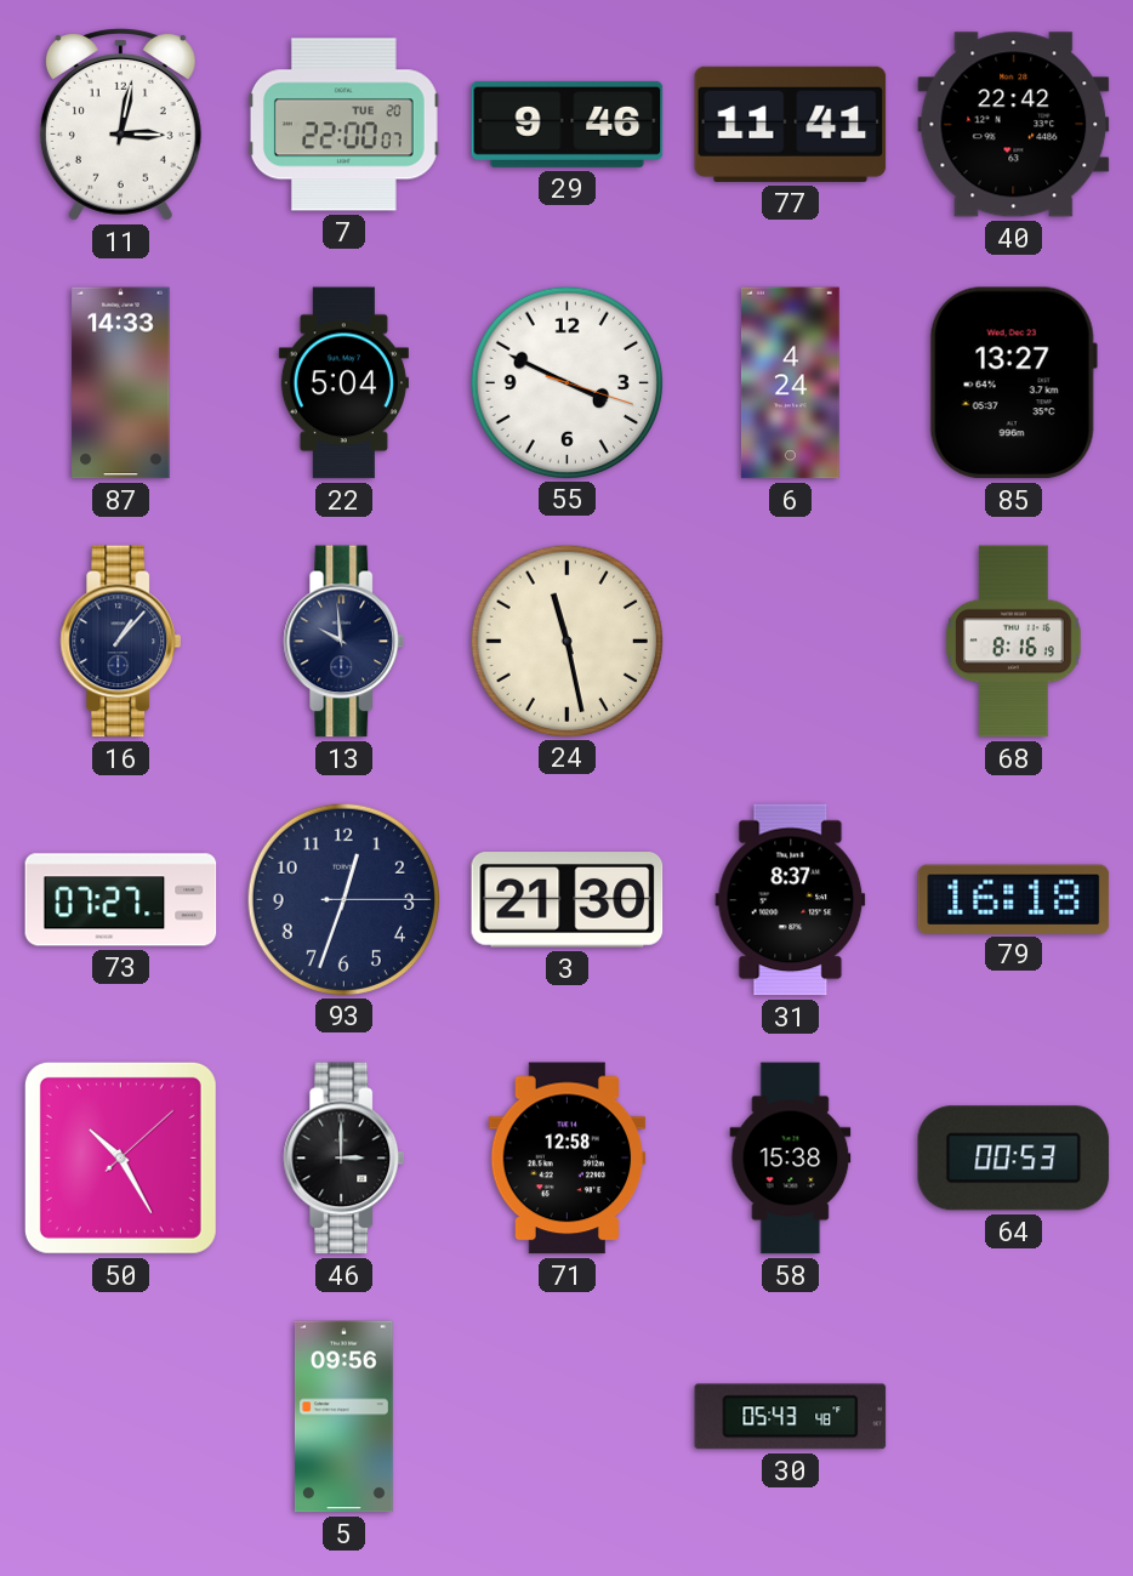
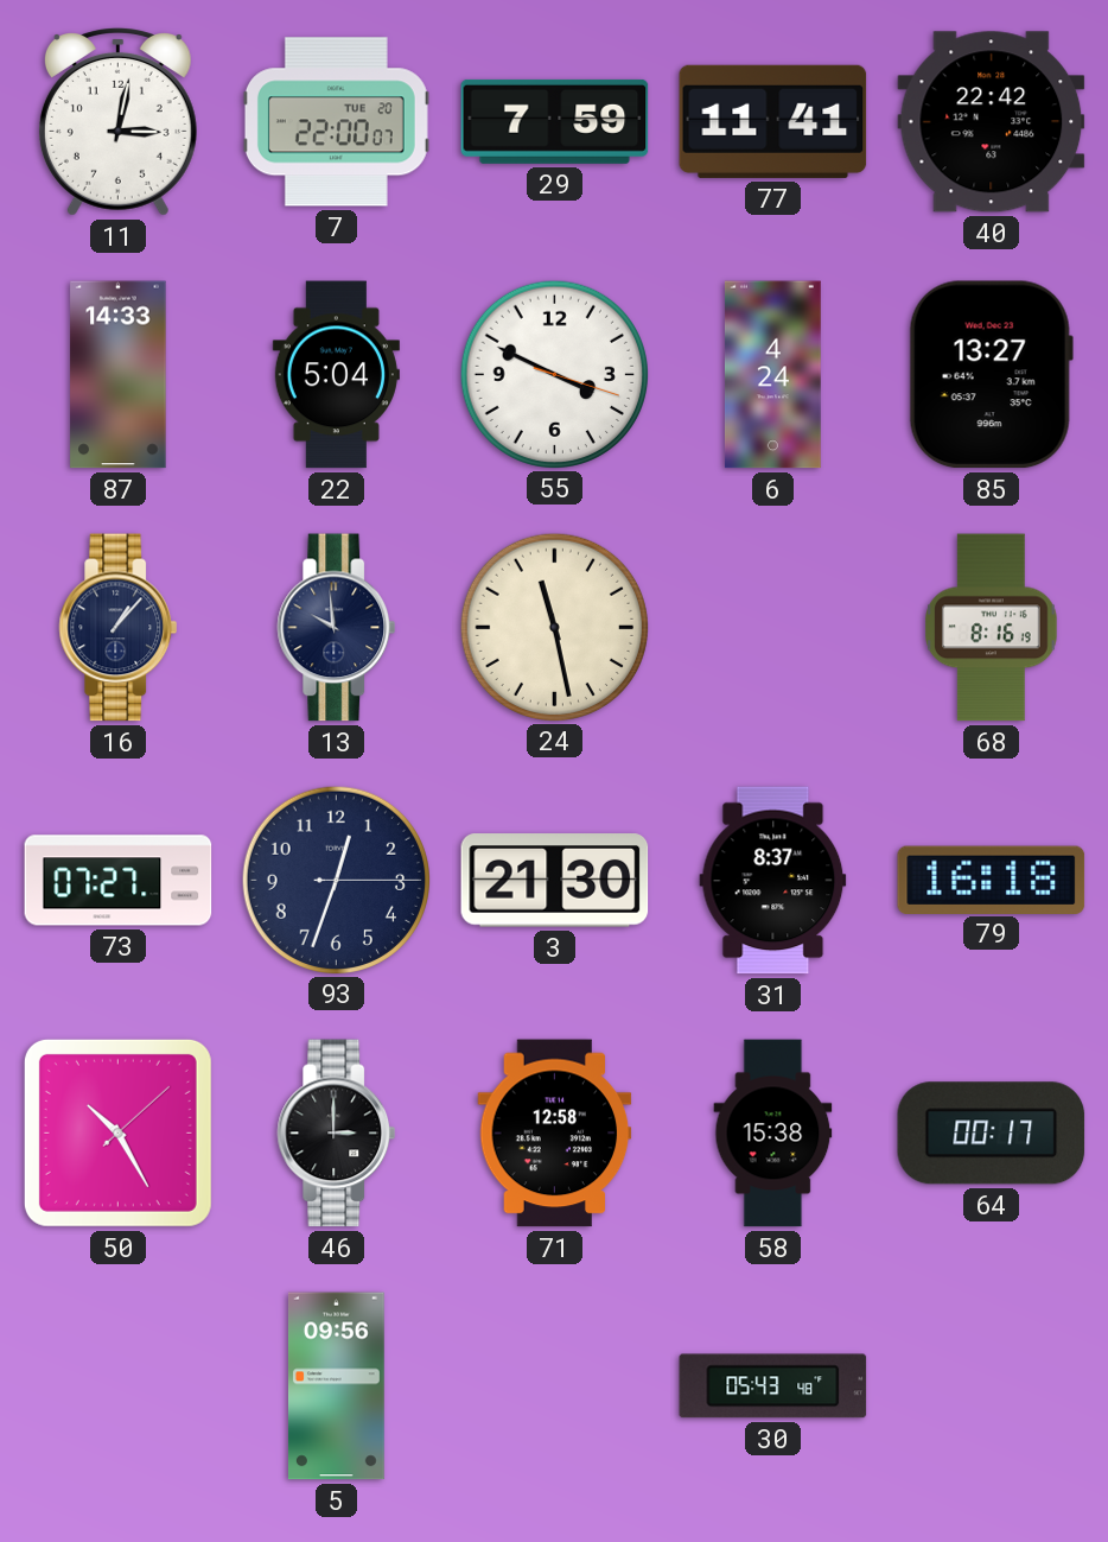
29: 9:46 -> 7:59 (555, 121)
64: 00:53 -> 00:17 (992, 1134)
